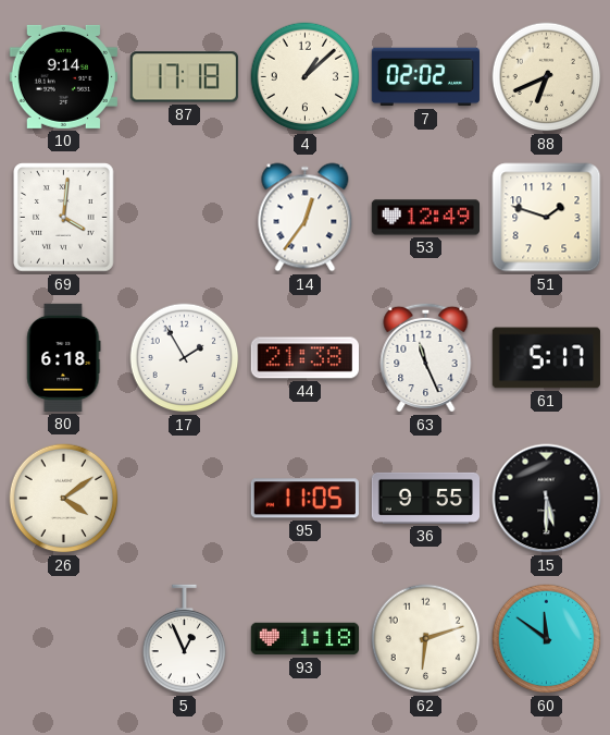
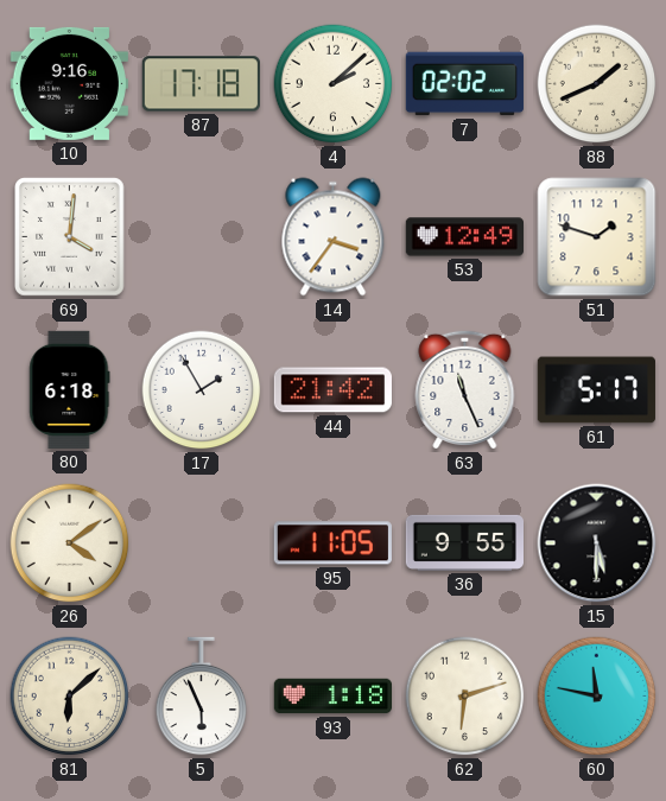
10: 9:14 -> 9:16 (69, 83)
4: 1:08 -> 2:08 (334, 84)
88: 6:41 -> 1:41 (597, 84)
14: 12:36 -> 3:36 (334, 237)
44: 21:38 -> 21:42 (332, 390)
81: none -> 6:08 (70, 697)
5: 12:56 -> 5:56 (202, 697)
60: 11:51 -> 11:47 (597, 697)
